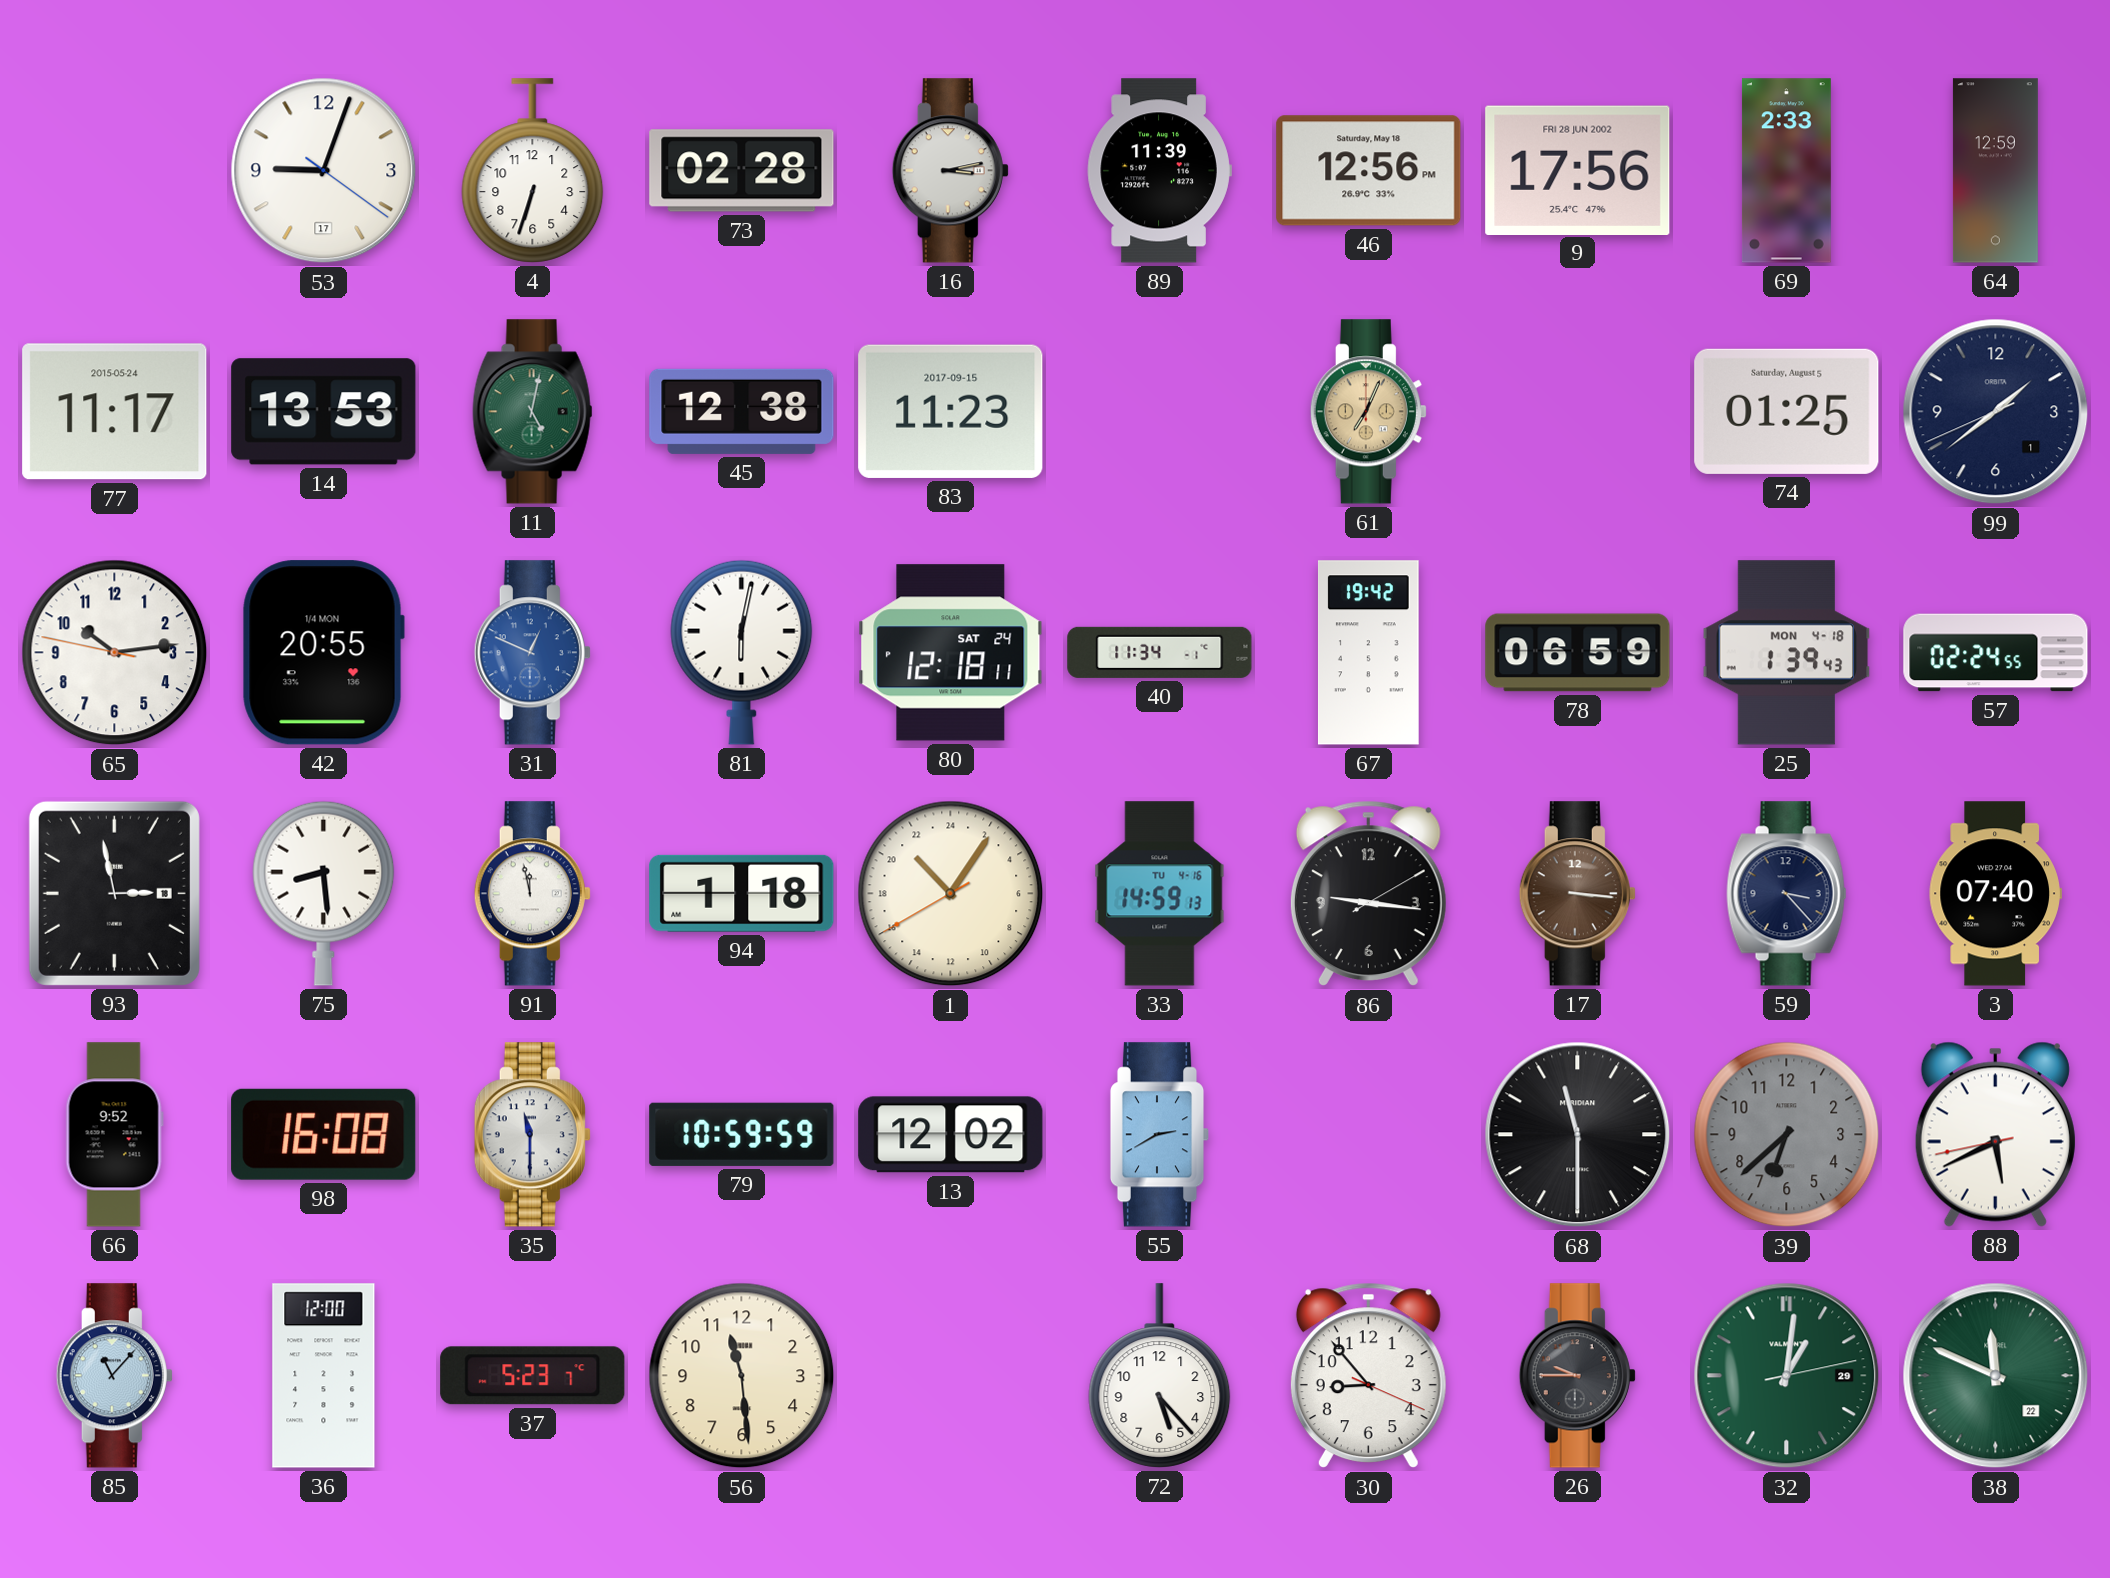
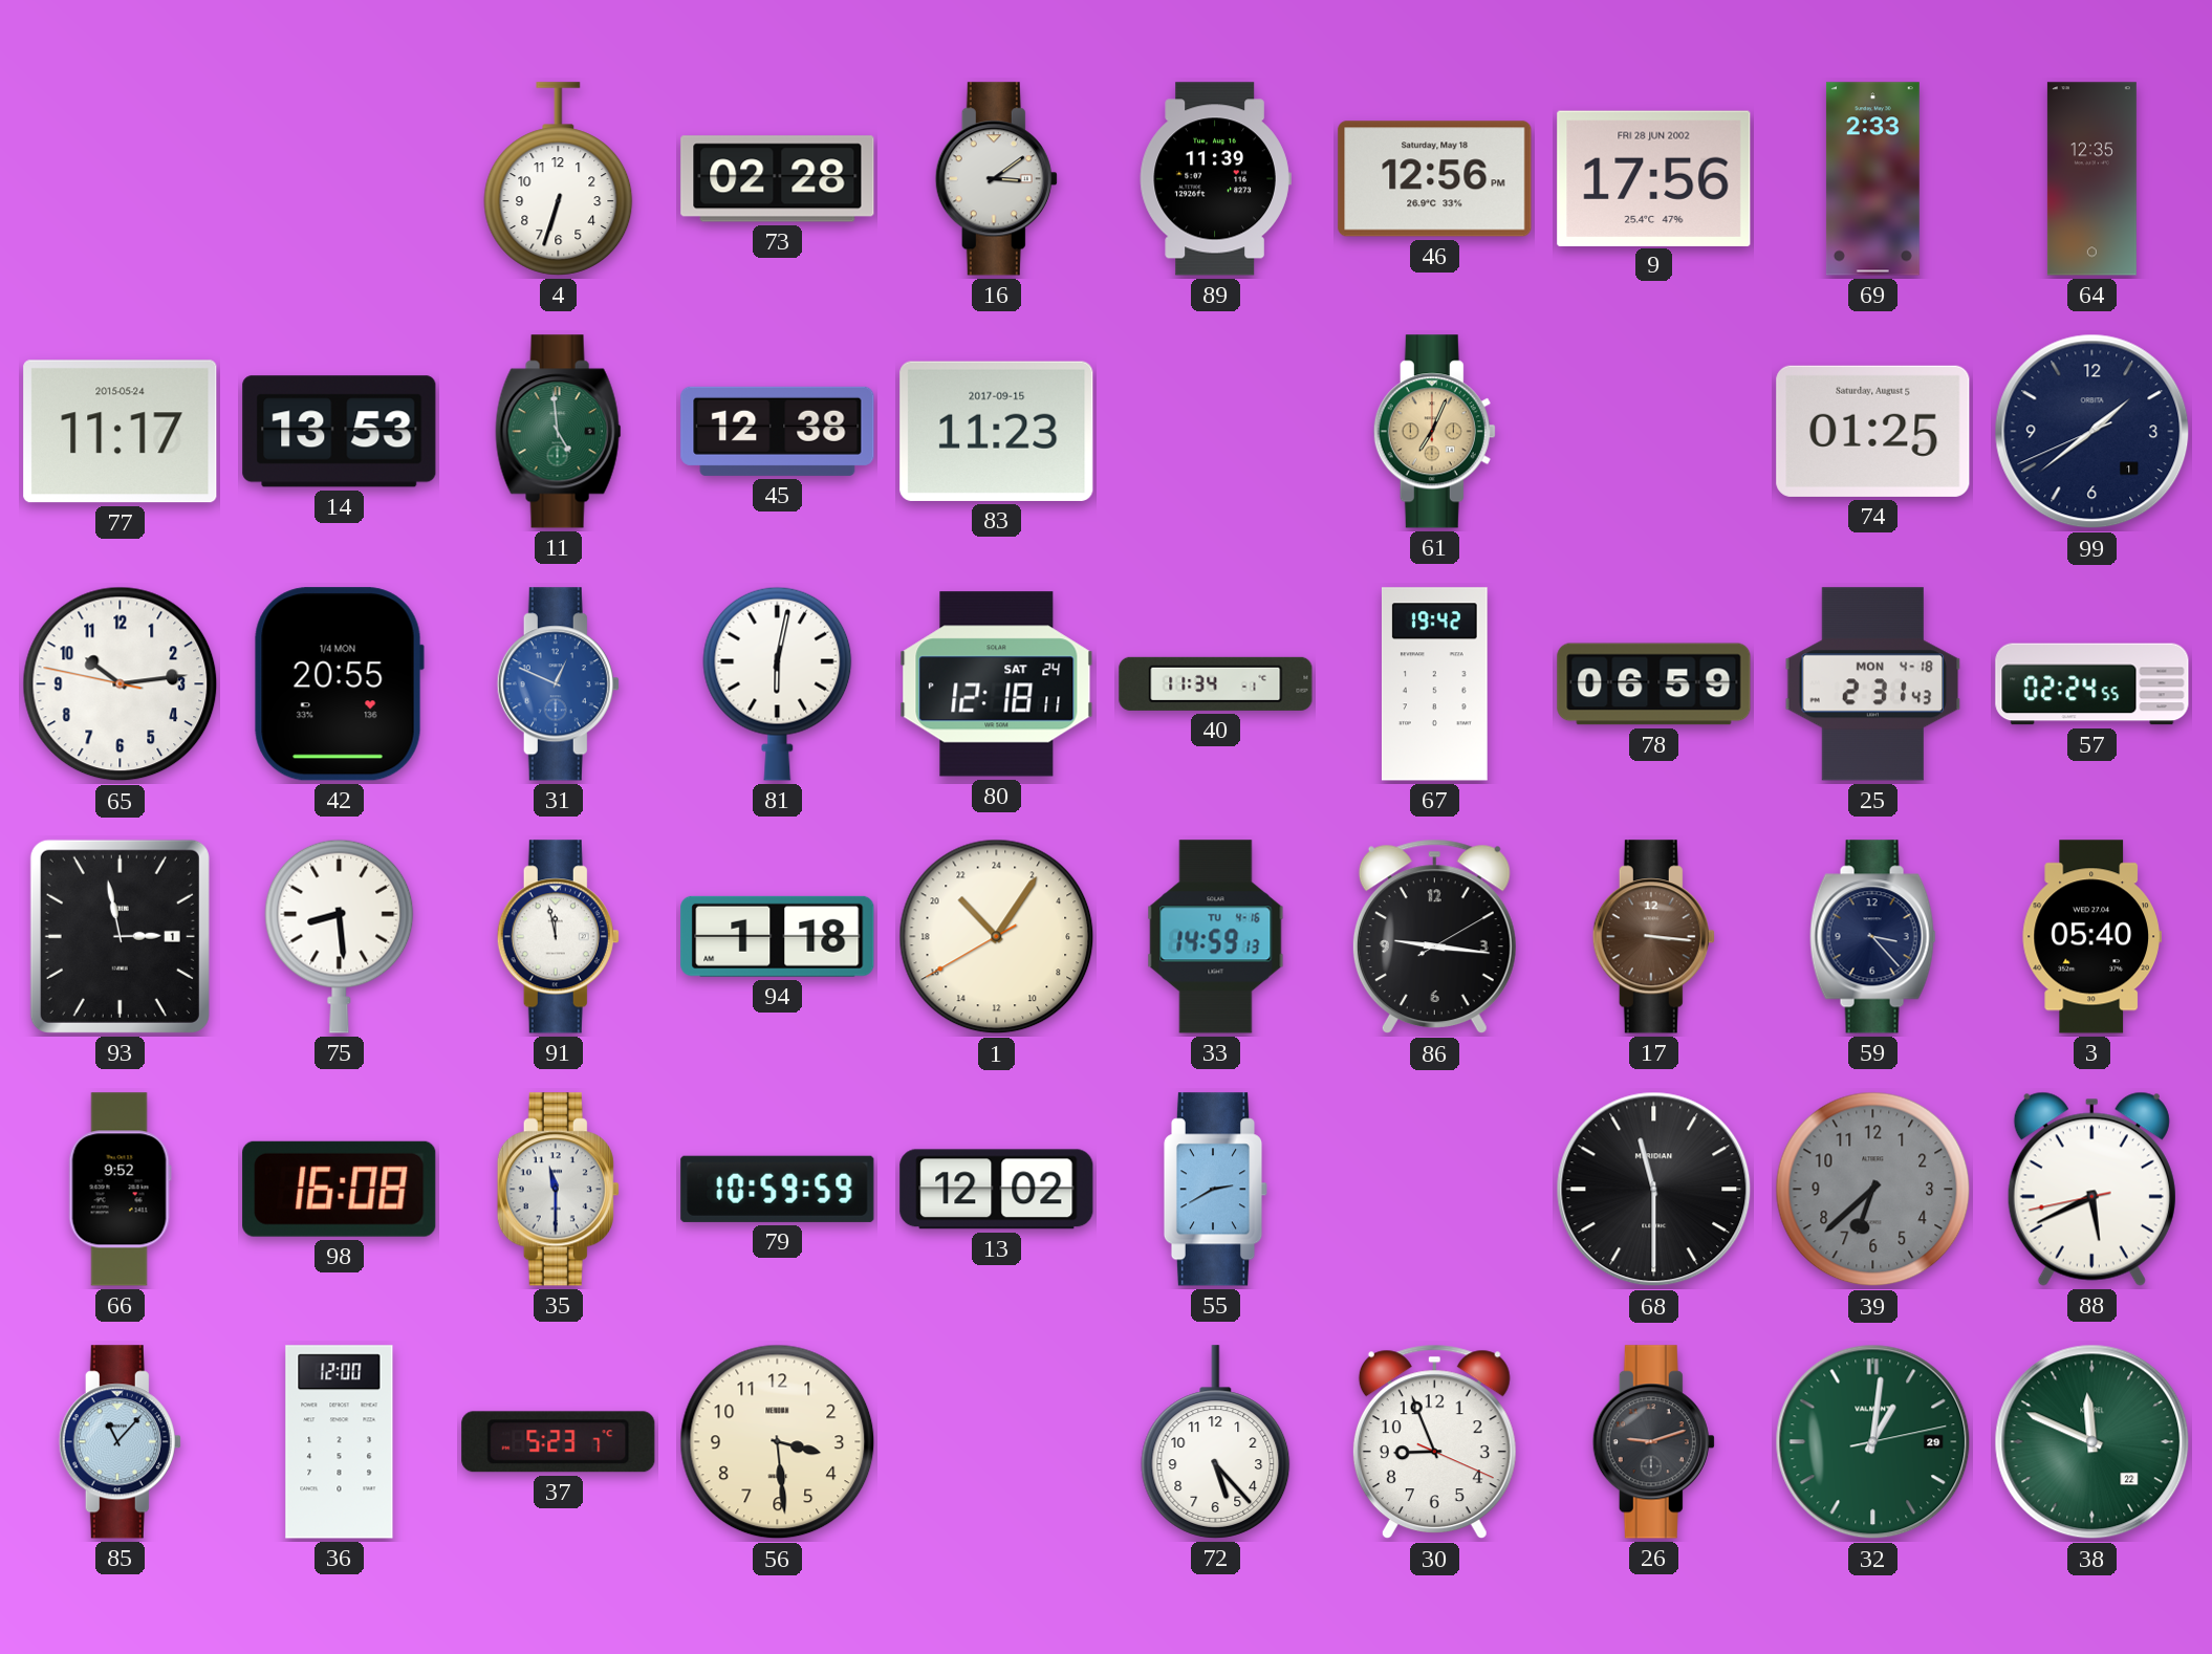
53: 9:03 -> none (324, 171)
16: 3:13 -> 3:09 (996, 179)
64: 12:59 -> 12:35 (2091, 179)
11: 5:02 -> 4:59 (559, 432)
25: 1:39 -> 2:31 (1873, 684)
93 date: 18 -> 1 (120, 936)
3: 07:40 -> 05:40 (2091, 937)
56: 11:29 -> 3:29 (778, 1442)
30: 8:53 -> 8:56 (1434, 1442)
26: 9:45 -> 9:12 (1653, 1442)
